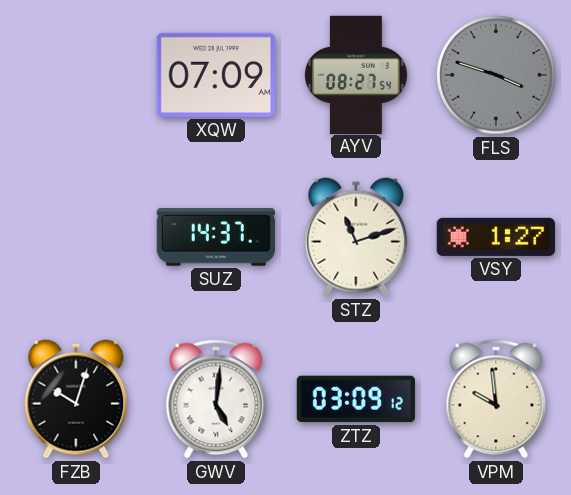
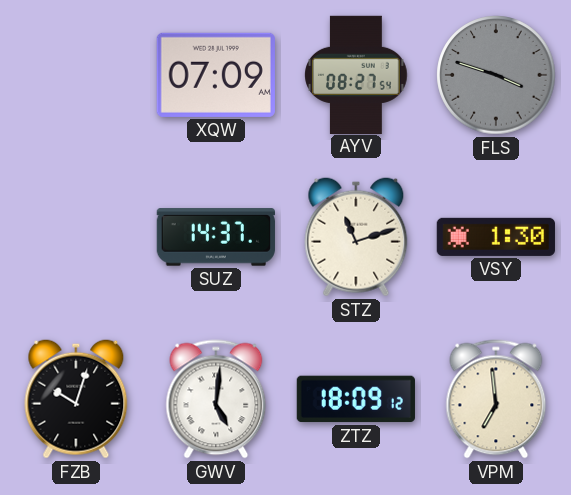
VSY: 1:27 -> 1:30 (496, 237)
ZTZ: 03:09 -> 18:09 (356, 399)
VPM: 9:59 -> 6:59 (496, 399)
